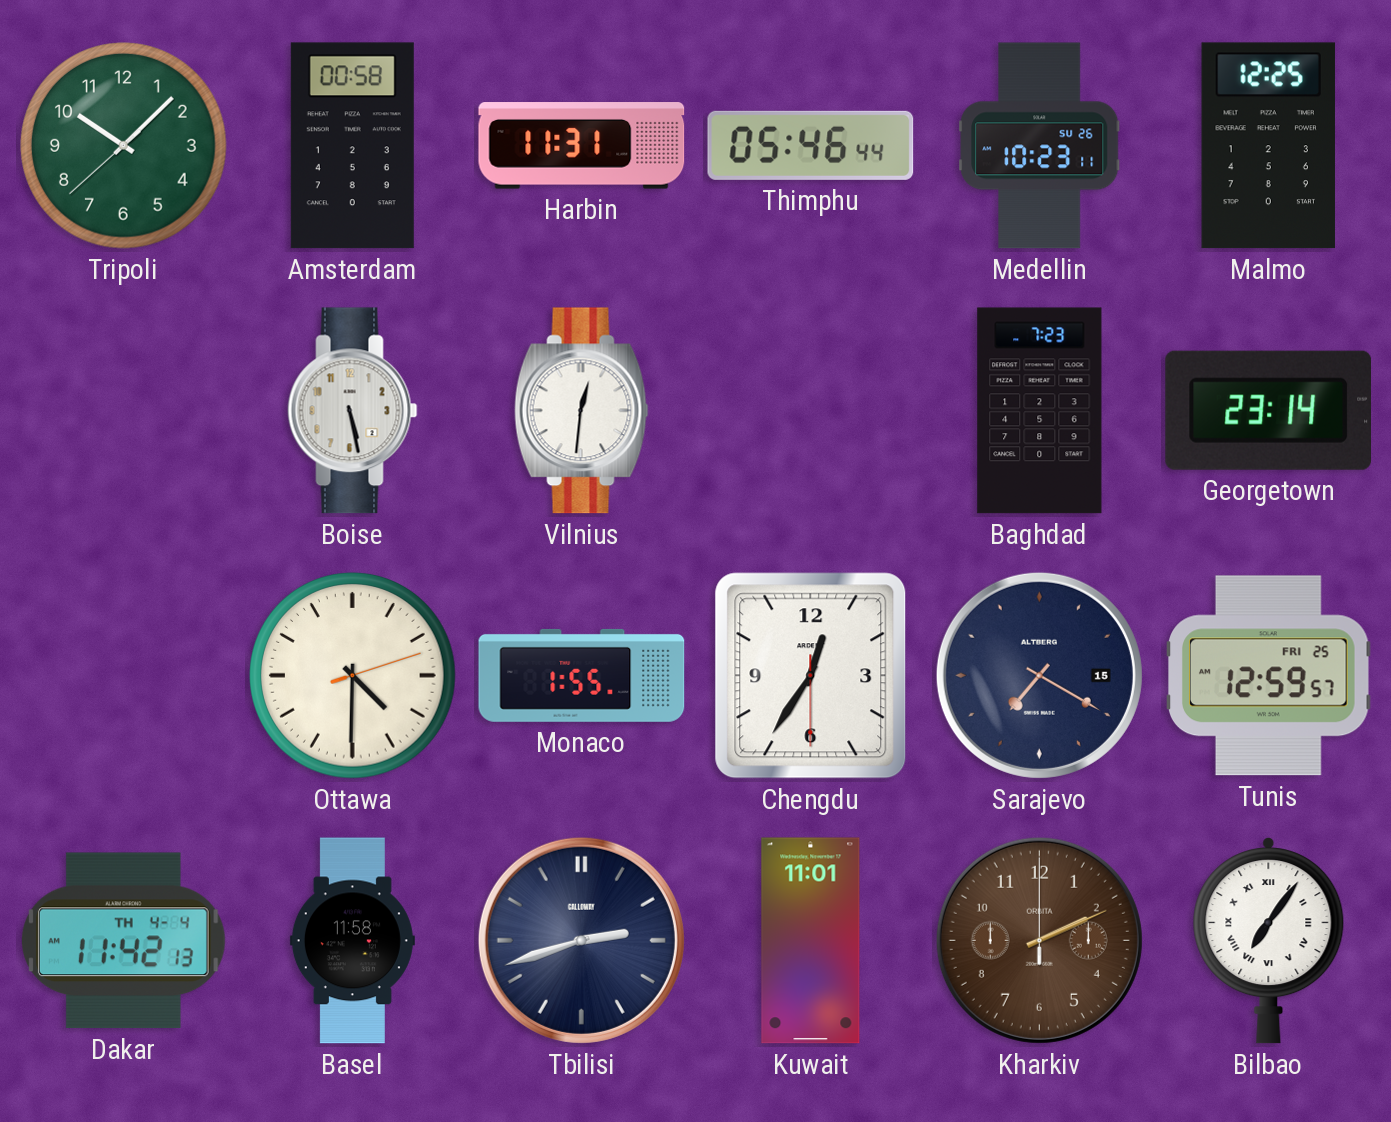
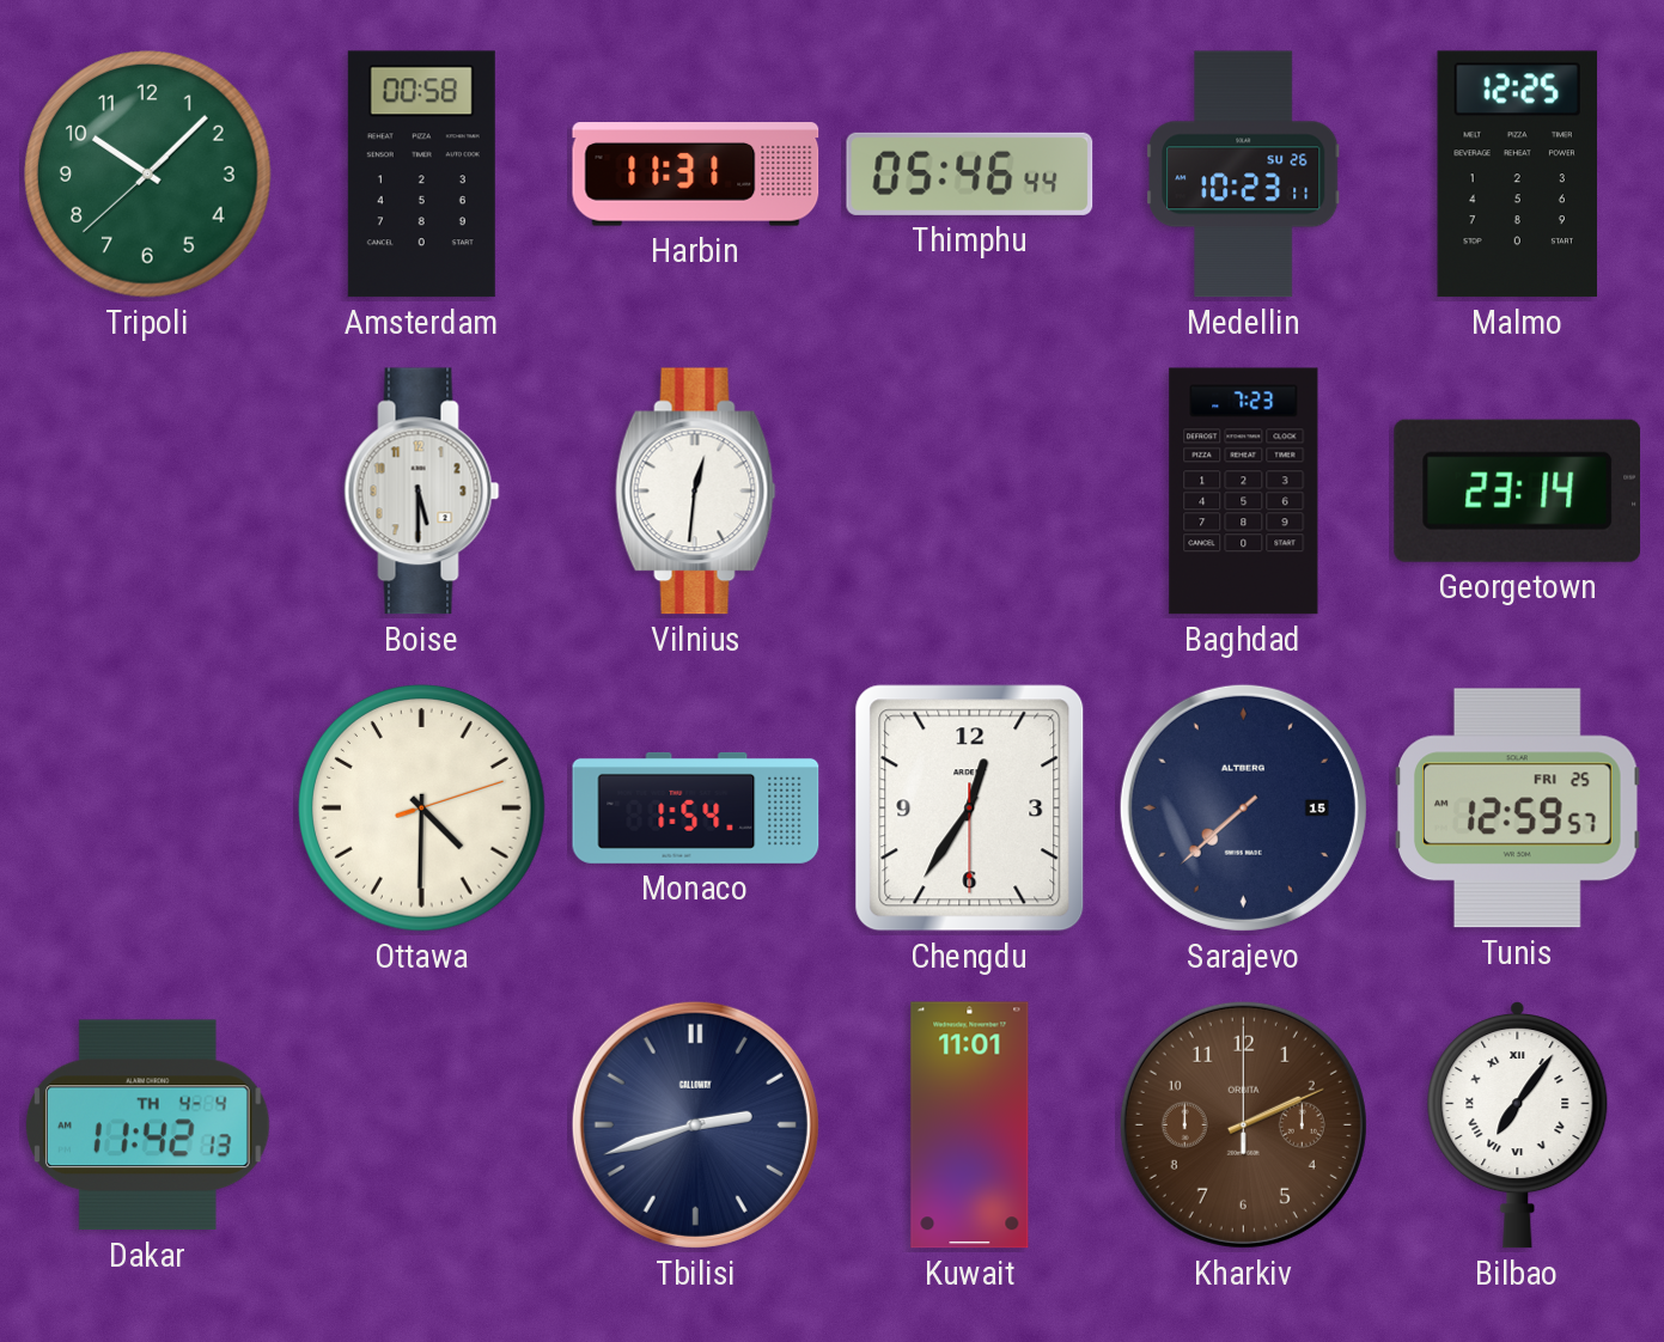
Boise: 5:28 -> 5:30 (422, 492)
Monaco: 1:55 -> 1:54 (696, 807)
Sarajevo: 7:20 -> 7:38 (1243, 807)
Basel: 11:58 -> none (352, 941)
